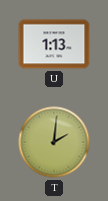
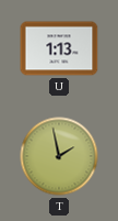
T: 2:01 -> 1:58 (59, 156)
